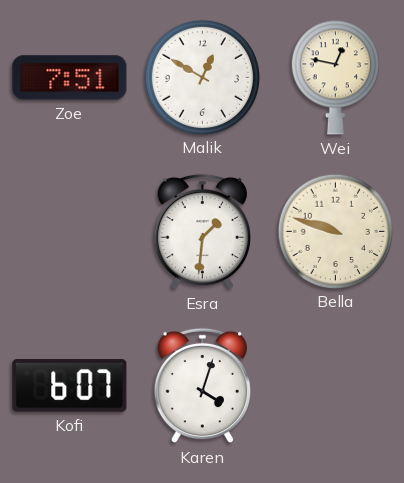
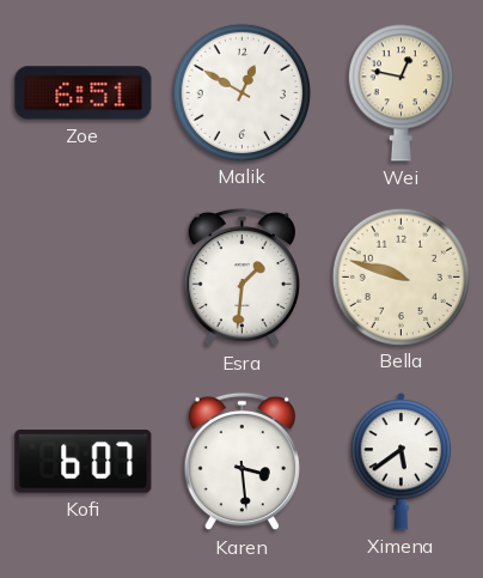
Zoe: 7:51 -> 6:51 (84, 93)
Karen: 4:03 -> 3:29 (241, 462)
Ximena: none -> 5:39 (402, 461)
